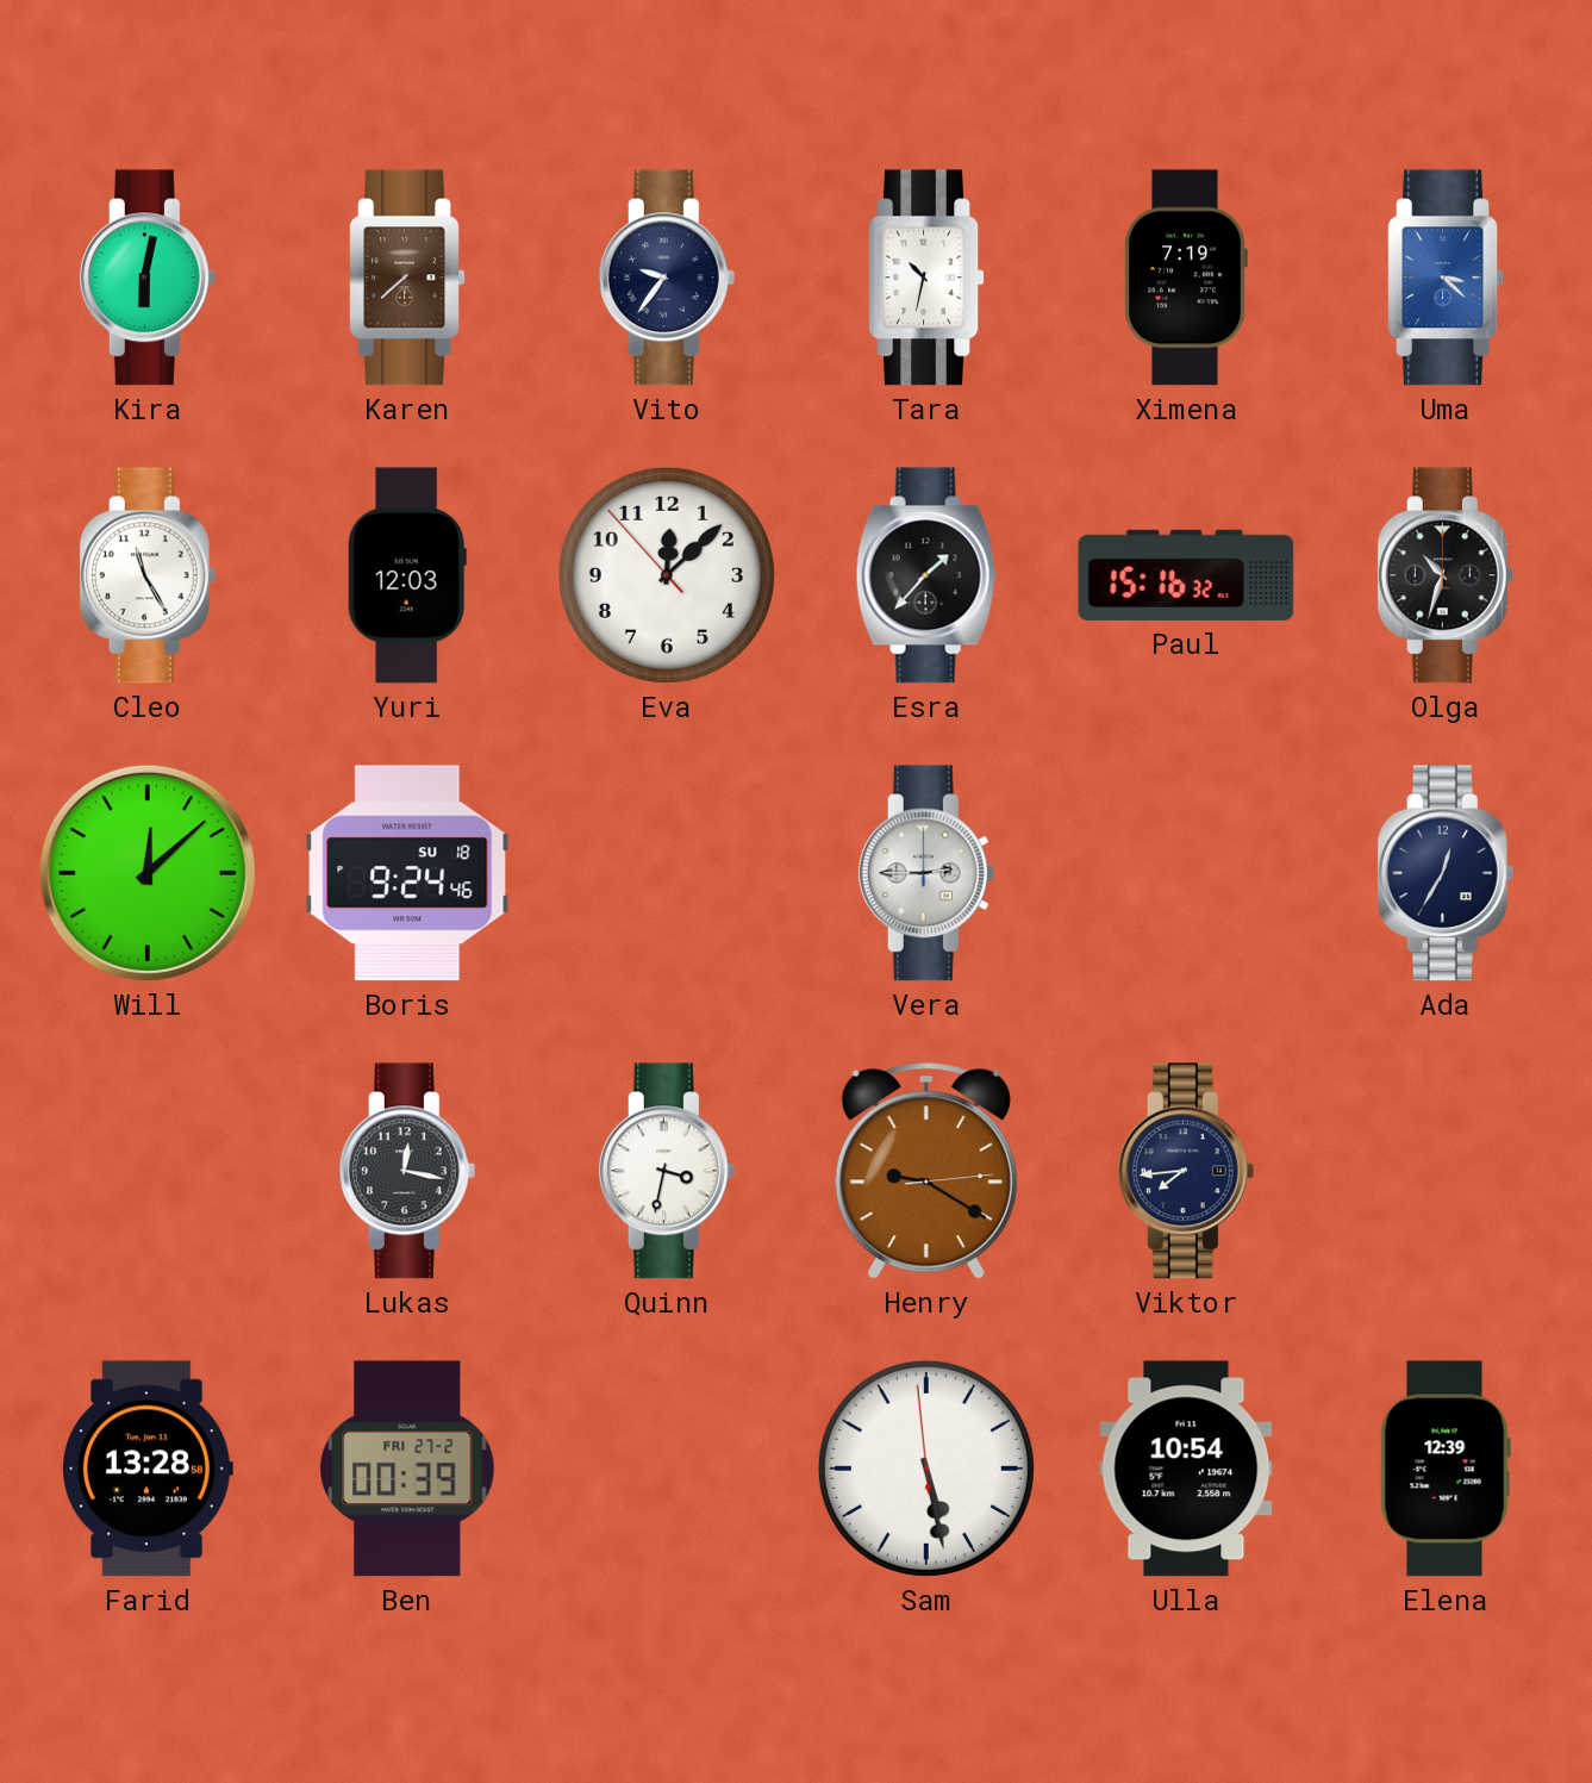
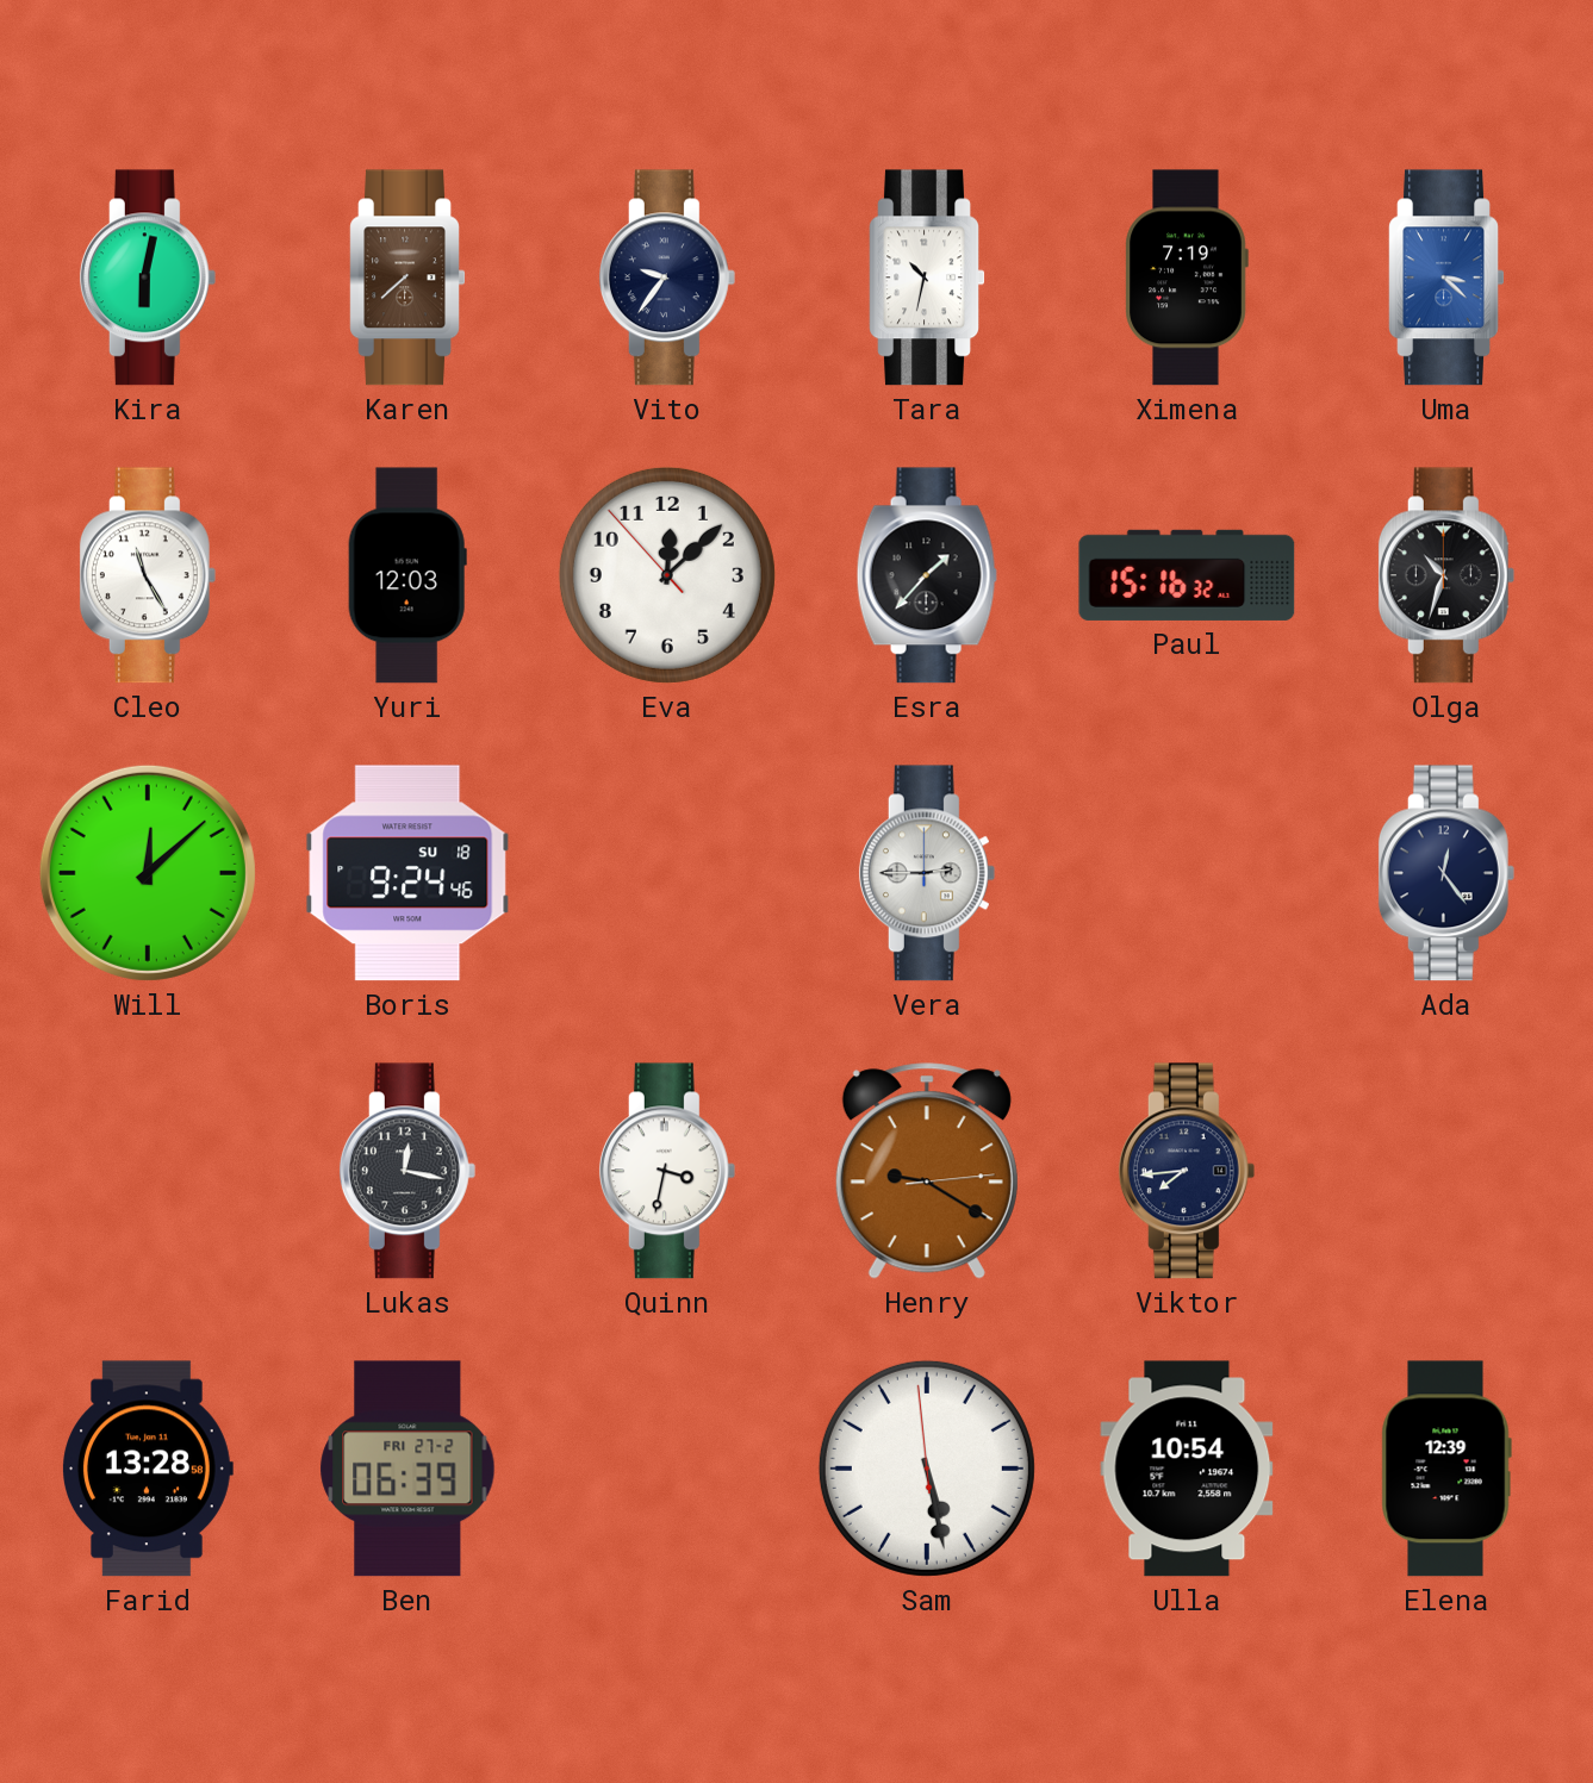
Ada: 12:35 -> 12:24 (1446, 873)
Ben: 00:39 -> 06:39 (407, 1469)
